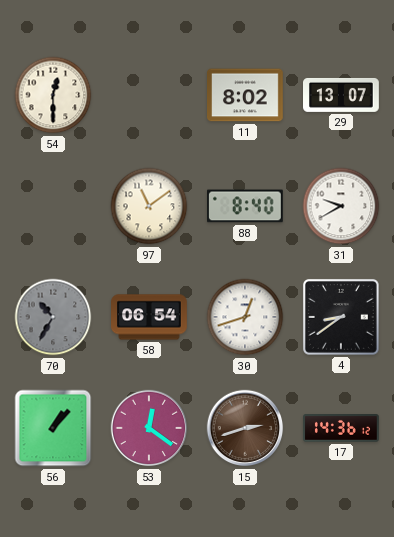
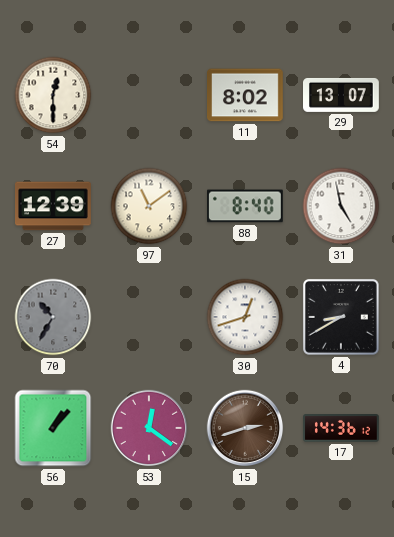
27: none -> 12:39 (54, 206)
31: 9:40 -> 4:58 (341, 206)
58: 06:54 -> none (150, 317)
4: 8:39 -> 8:40 (341, 317)
